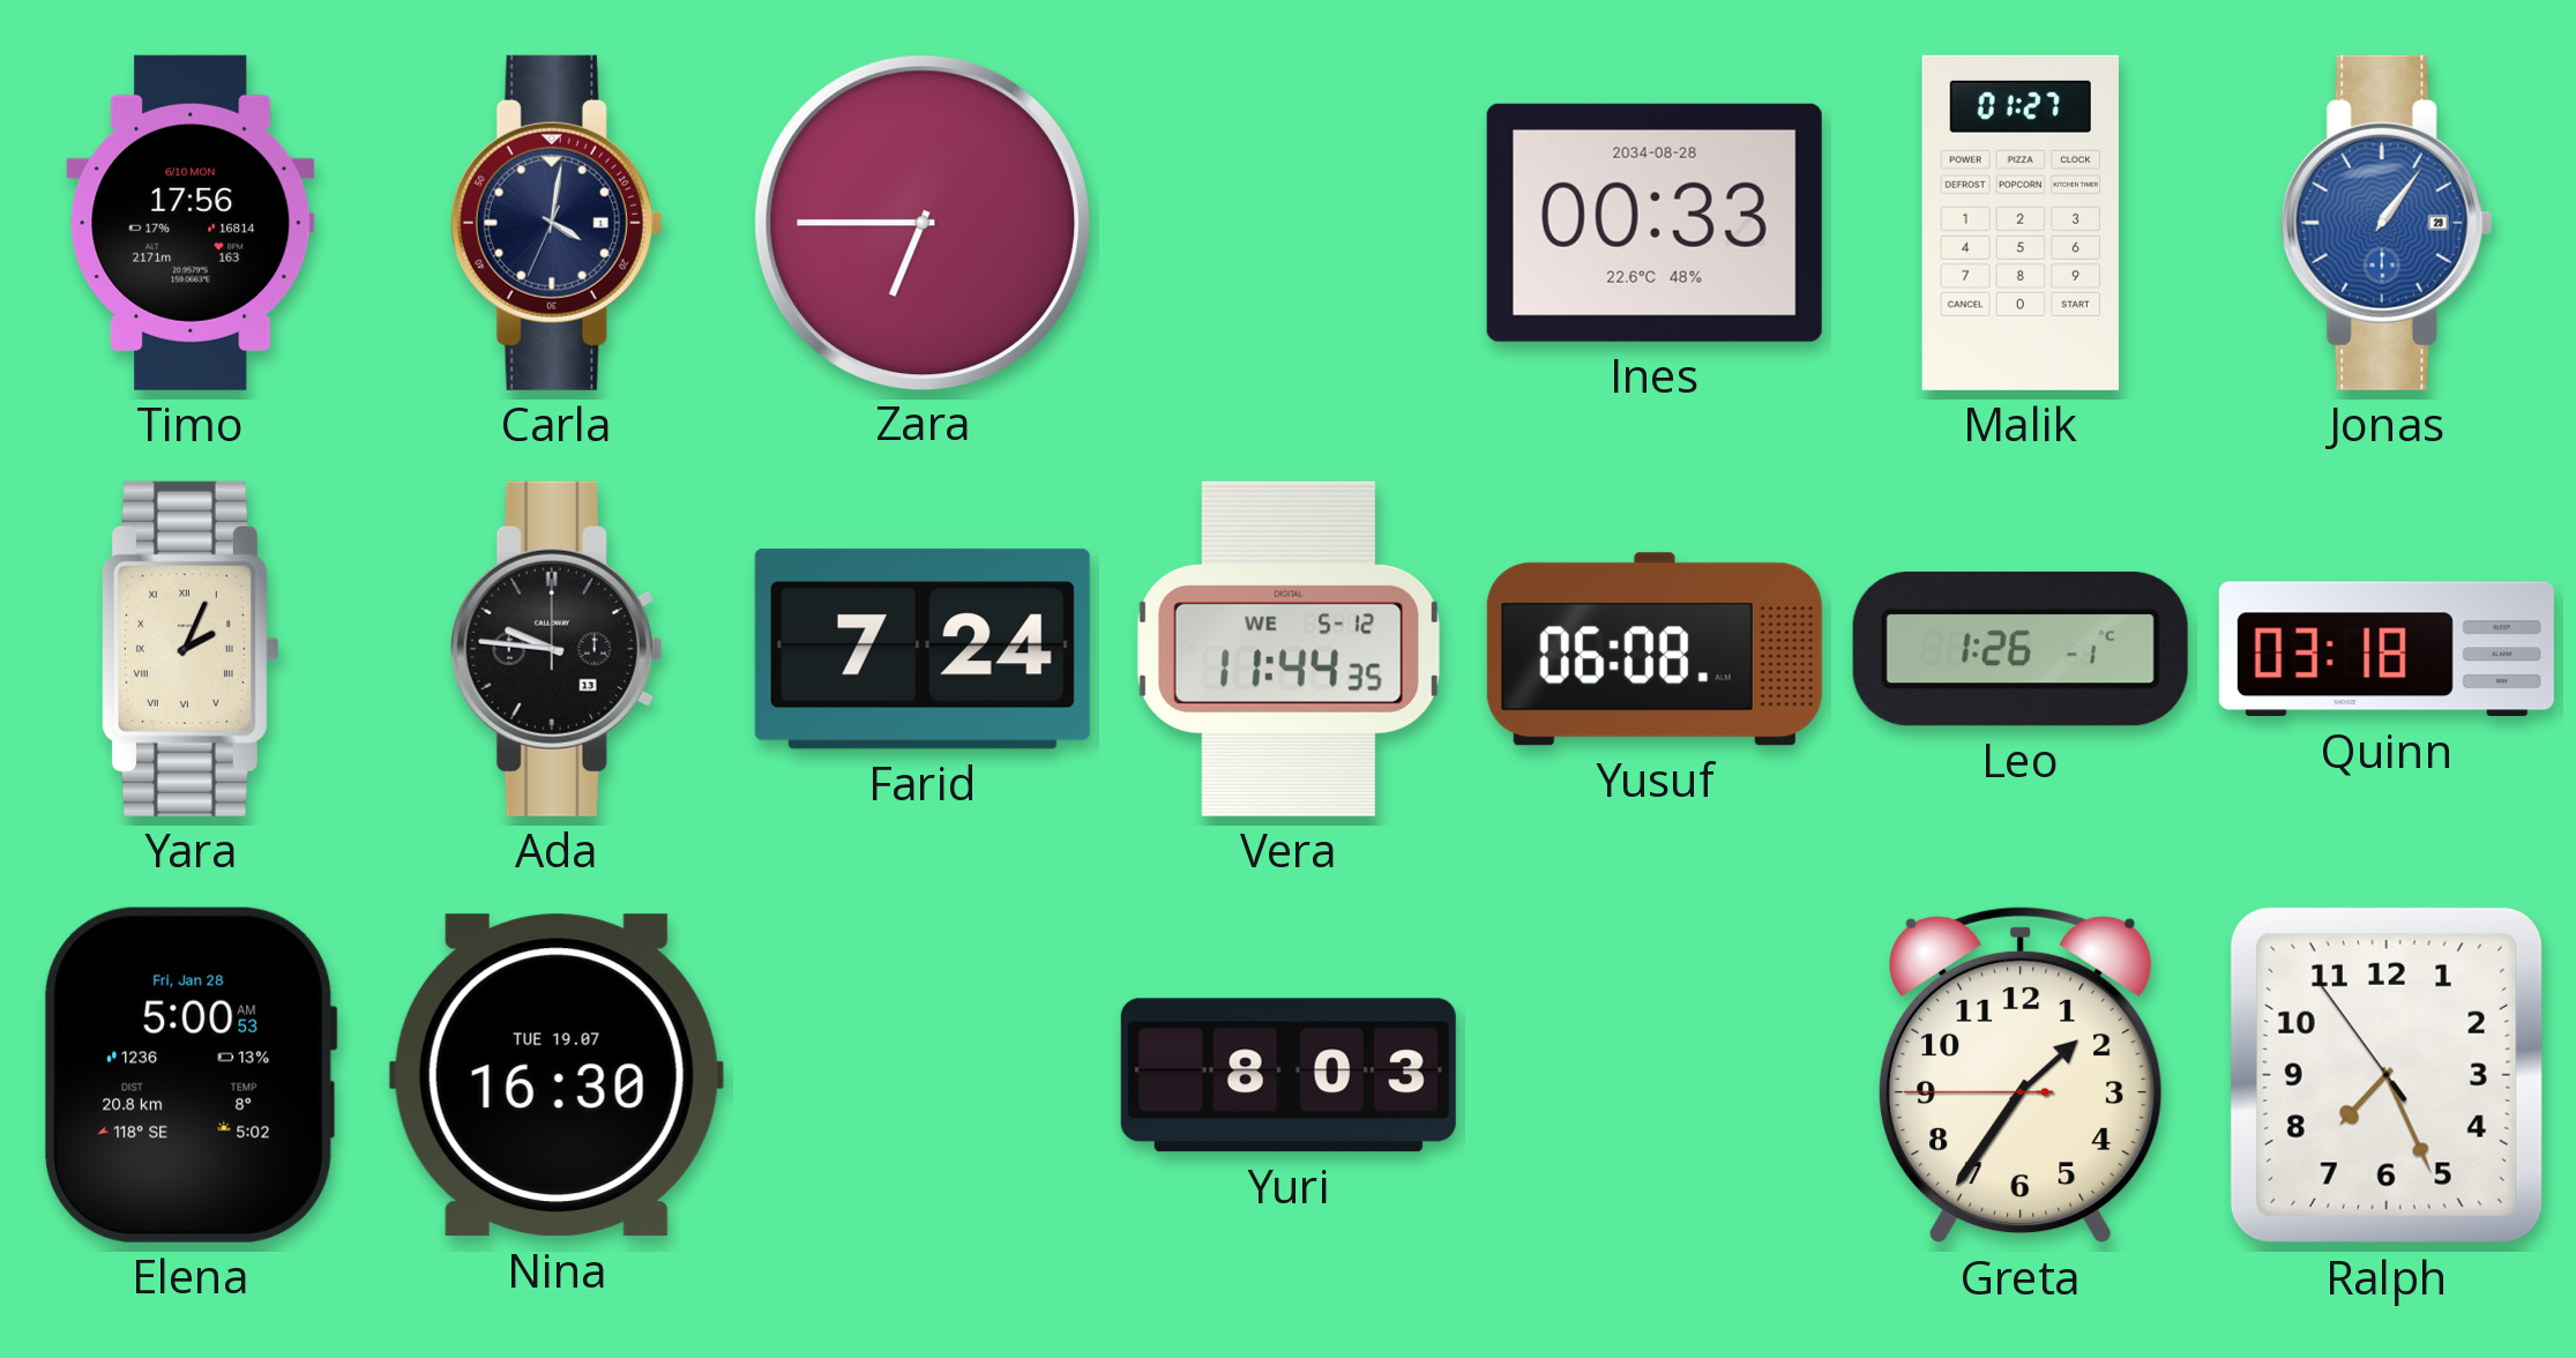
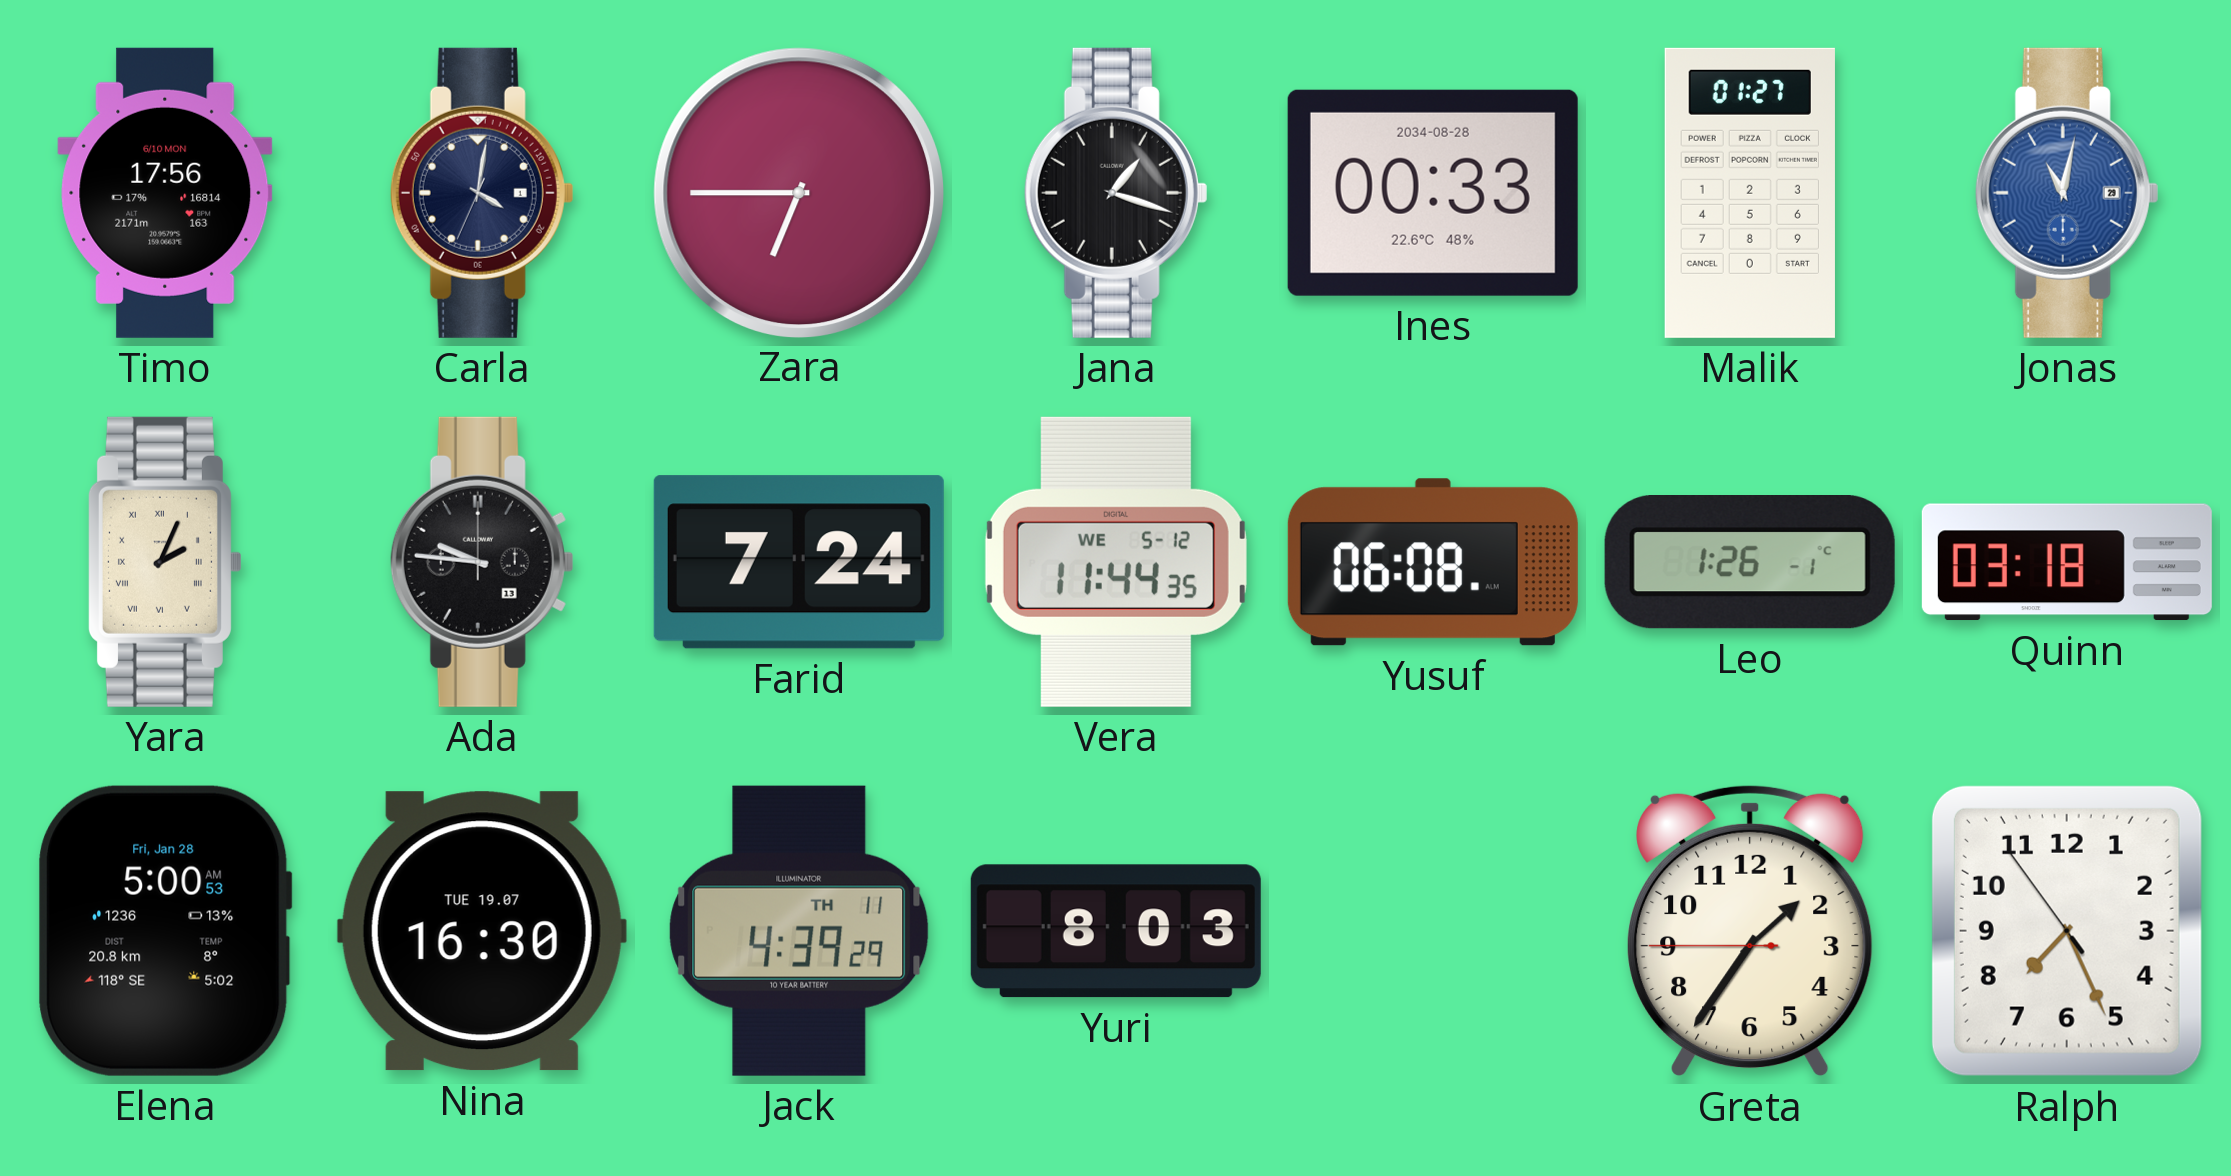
Jana: none -> 1:18 (1116, 193)
Jonas: 1:06 -> 11:02 (2067, 193)
Jack: none -> 4:39 (799, 931)
